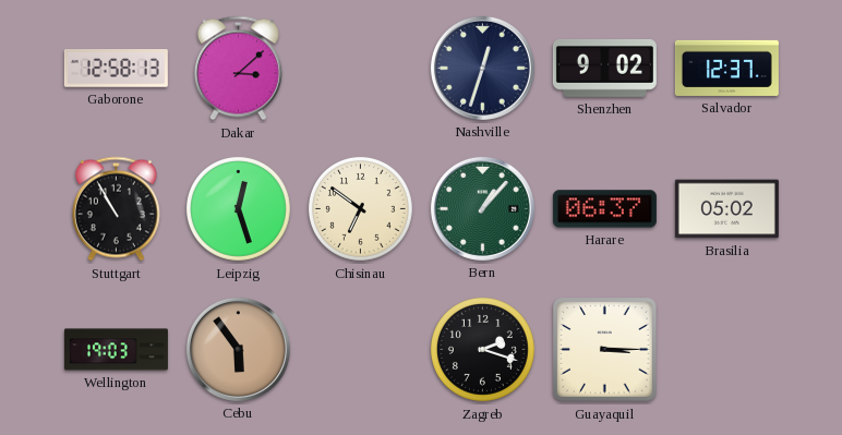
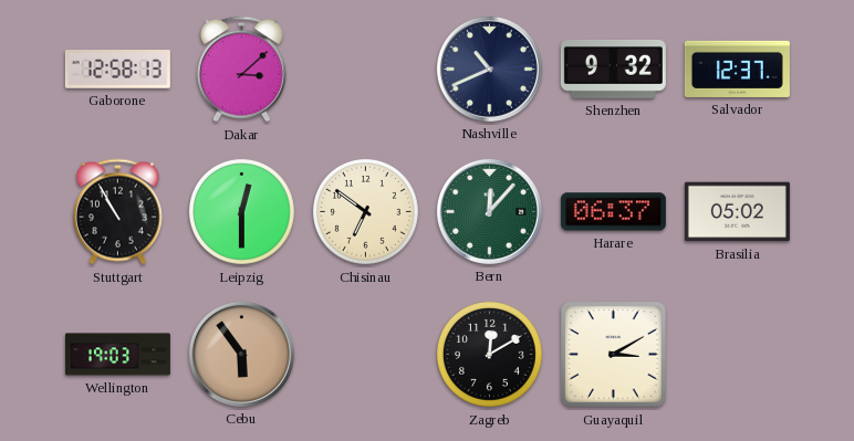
Nashville: 12:33 -> 10:41 (489, 69)
Shenzhen: 9:02 -> 9:32 (613, 69)
Leipzig: 12:27 -> 12:30 (241, 211)
Bern: 1:07 -> 12:07 (489, 211)
Zagreb: 2:18 -> 12:10 (489, 354)
Guayaquil: 3:15 -> 3:10 (614, 355)
